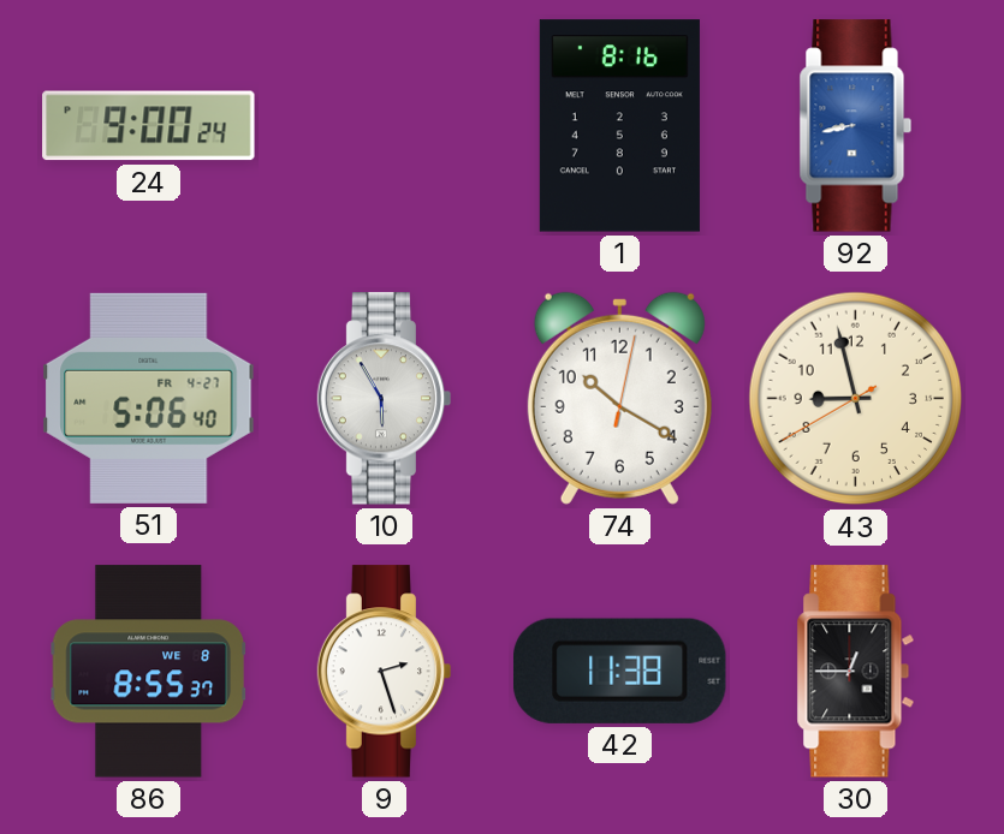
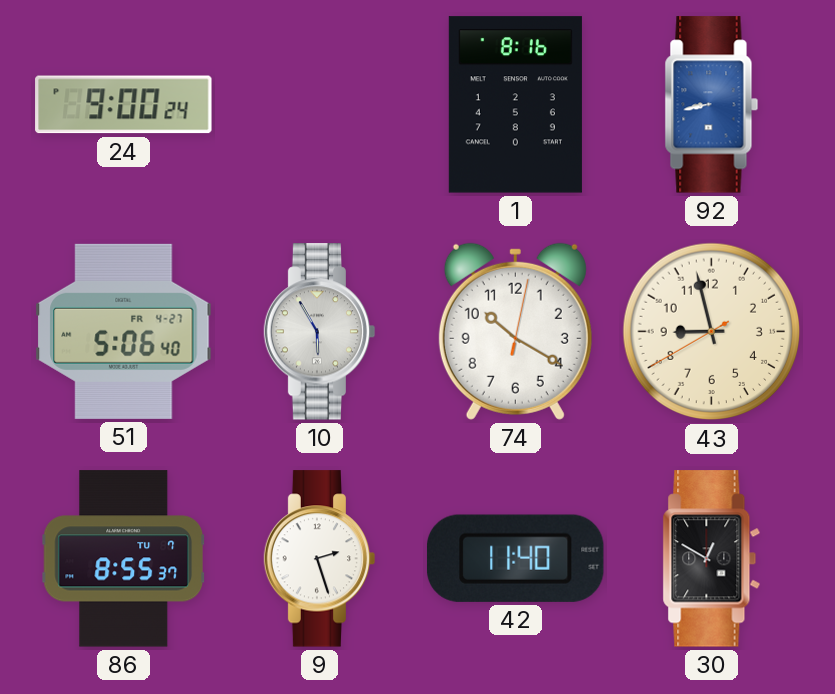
86 date: WE 8 -> TU 7 (124, 559)
42: 11:38 -> 11:40 (515, 558)
30: 12:45 -> 12:50 (712, 559)
